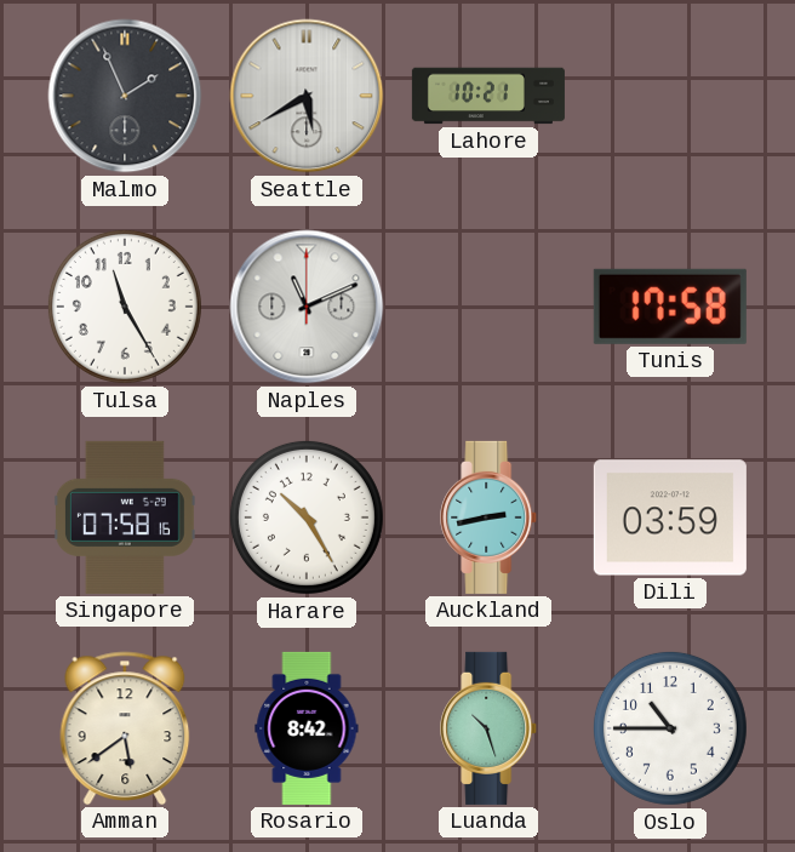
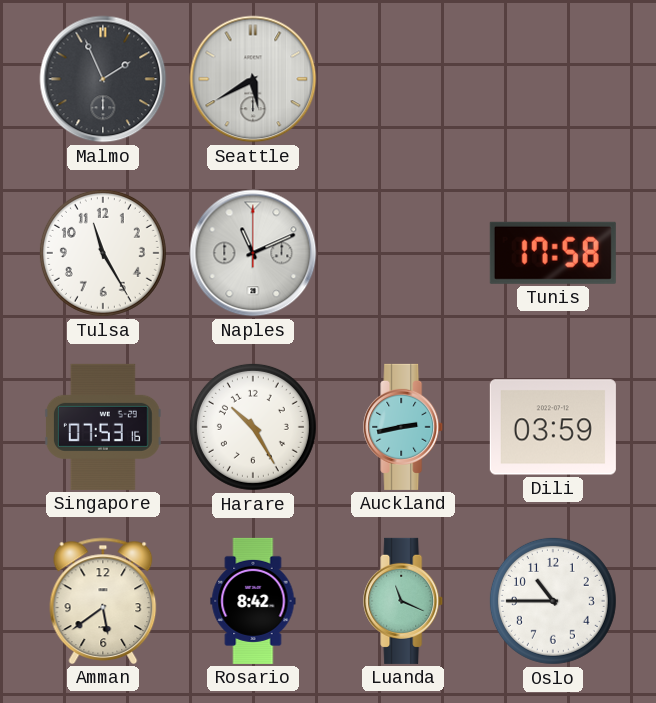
Lahore: 10:21 -> none (488, 96)
Singapore: 07:58 -> 07:53 (103, 427)
Luanda: 10:27 -> 11:19 (404, 601)
